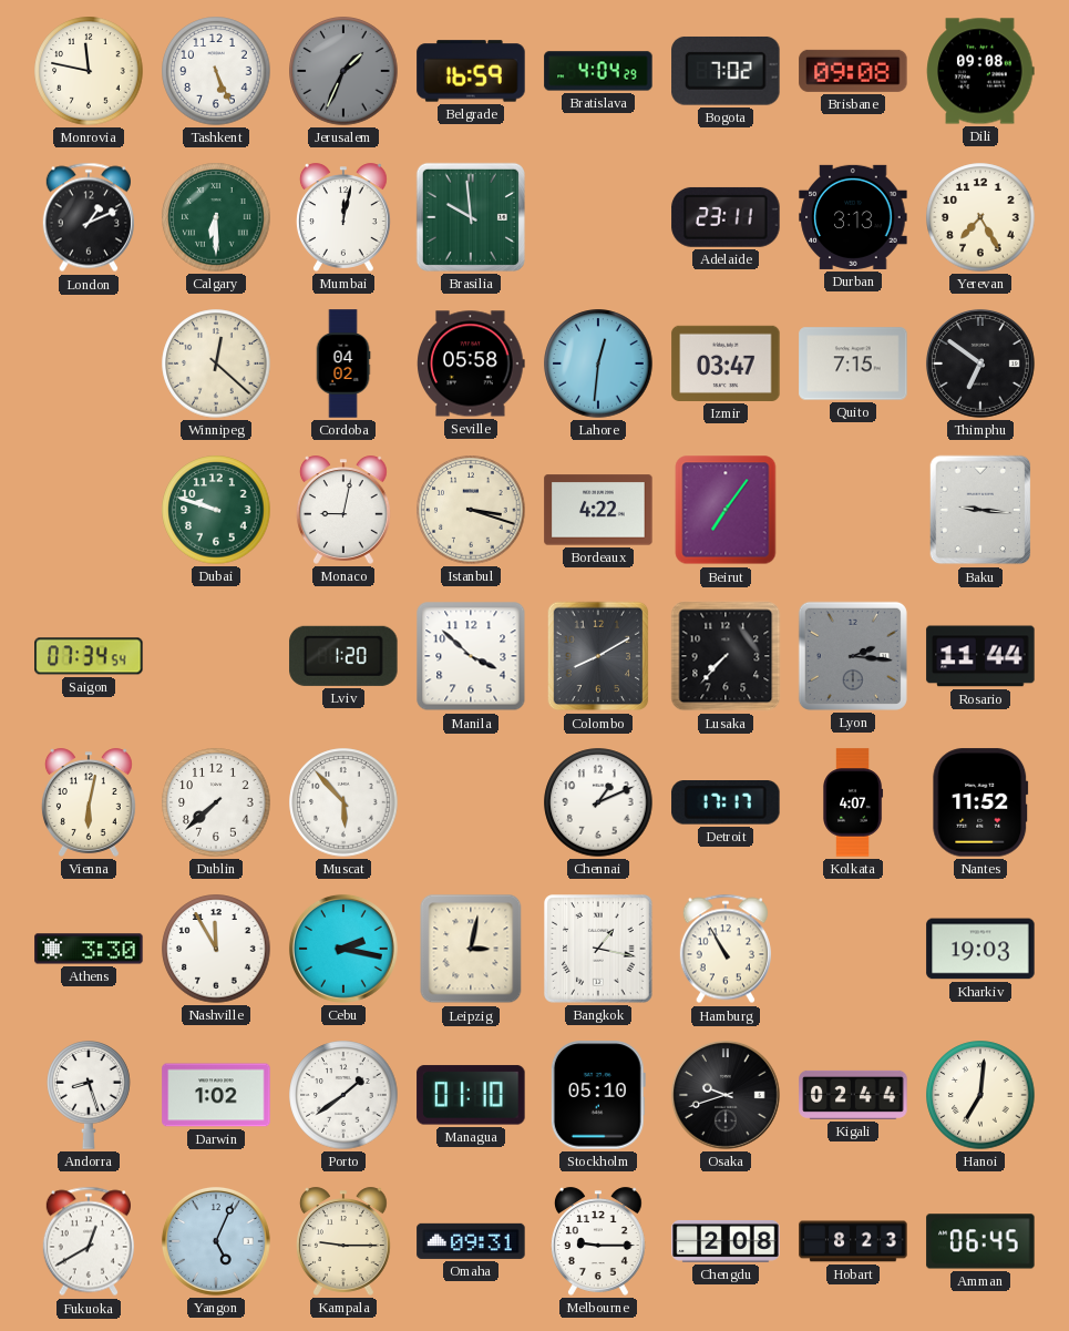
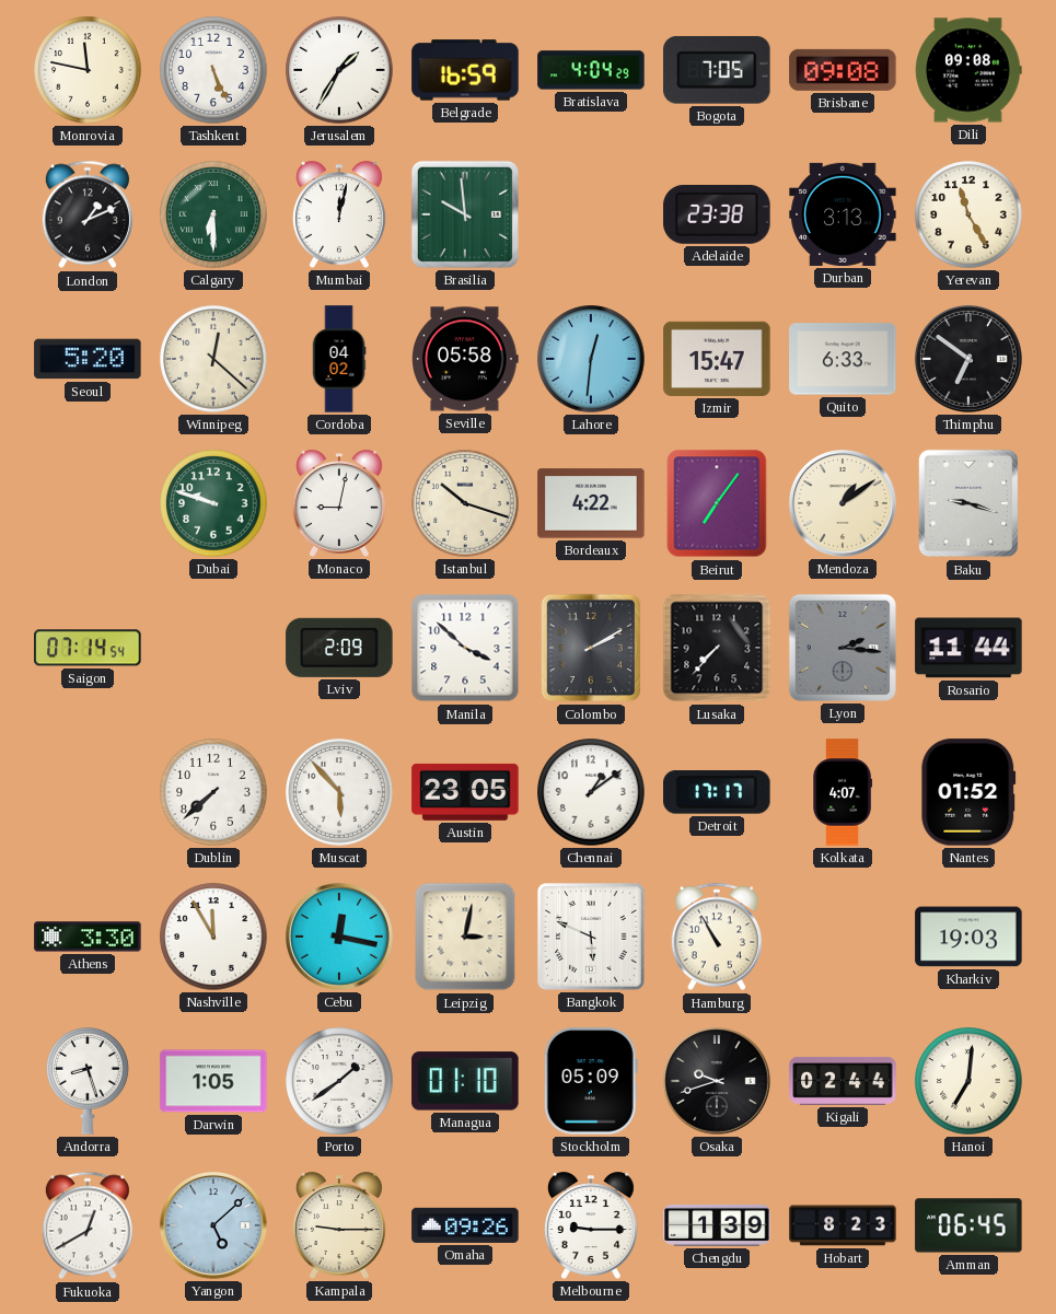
Jerusalem: 1:34 -> 1:35 (339, 70)
Jerusalem dial: grey -> white (339, 70)
Bogota: 7:02 -> 7:05 (717, 70)
Adelaide: 23:11 -> 23:38 (717, 214)
Yerevan: 7:25 -> 11:25 (968, 214)
Seoul: none -> 5:20 (88, 359)
Izmir: 03:47 -> 15:47 (717, 359)
Quito: 7:15 -> 6:33 (843, 359)
Istanbul: 3:18 -> 10:18 (465, 503)
Mendoza: none -> 1:09 (843, 503)
Baku: 9:16 -> 9:18 (968, 503)
Saigon: 07:34 -> 07:14 (88, 648)
Lviv: 1:20 -> 2:09 (339, 648)
Colombo: 8:10 -> 2:10 (591, 648)
Vienna: 6:02 -> none (89, 802)
Austin: none -> 23:05 (465, 792)
Chennai: 1:11 -> 1:09 (591, 792)
Nantes: 11:52 -> 01:52 (968, 792)
Cebu: 2:17 -> 12:17 (339, 937)
Bangkok: 1:17 -> 5:49 (591, 937)
Darwin: 1:02 -> 1:05 (213, 1081)
Stockholm: 05:10 -> 05:09 (591, 1081)
Yangon: 5:04 -> 5:08 (213, 1225)
Omaha: 09:31 -> 09:26 (465, 1225)
Chengdu: 2:08 -> 1:39 (717, 1225)
